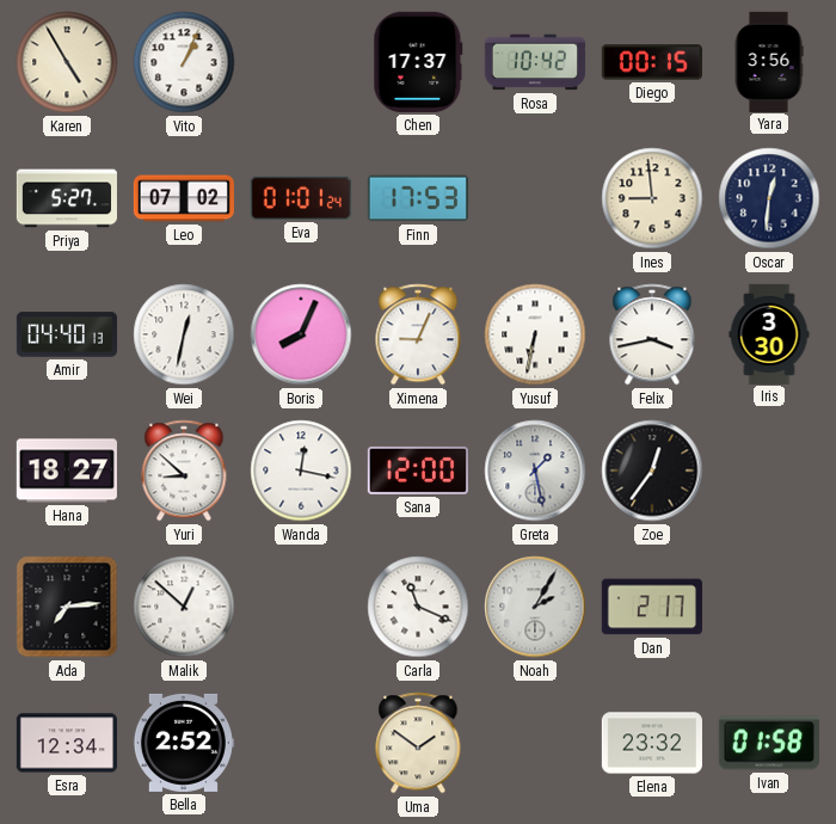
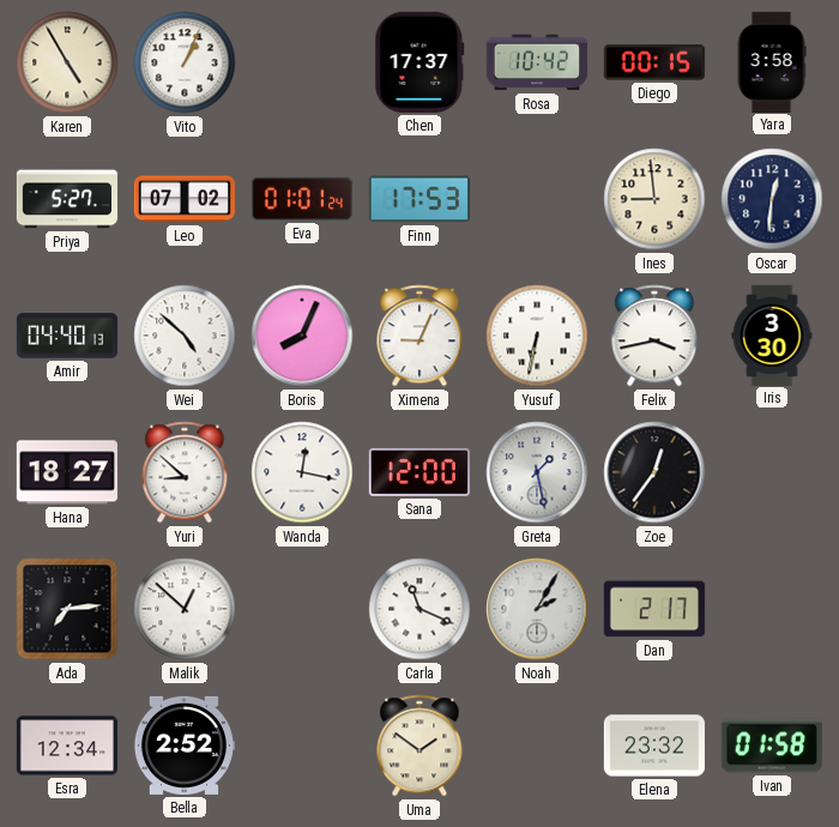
Yara: 3:56 -> 3:58 (772, 61)
Wei: 12:32 -> 4:52 (185, 336)
